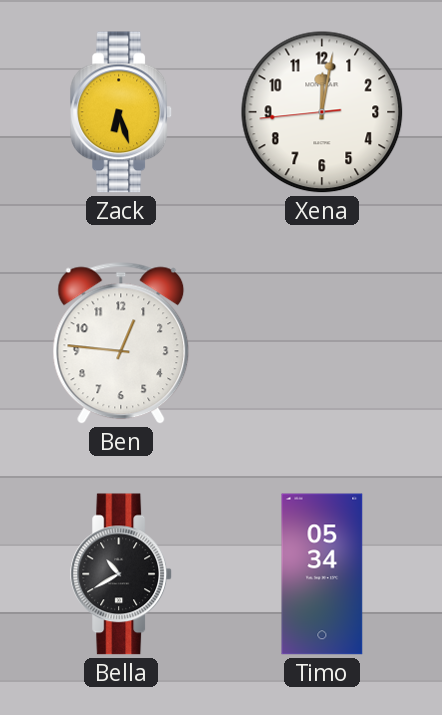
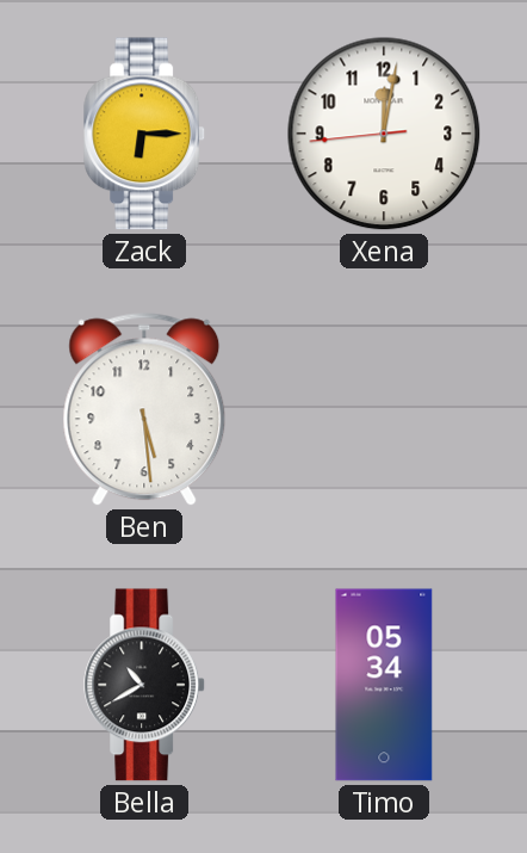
Zack: 6:27 -> 6:15 (145, 134)
Ben: 12:46 -> 5:29 (144, 409)
